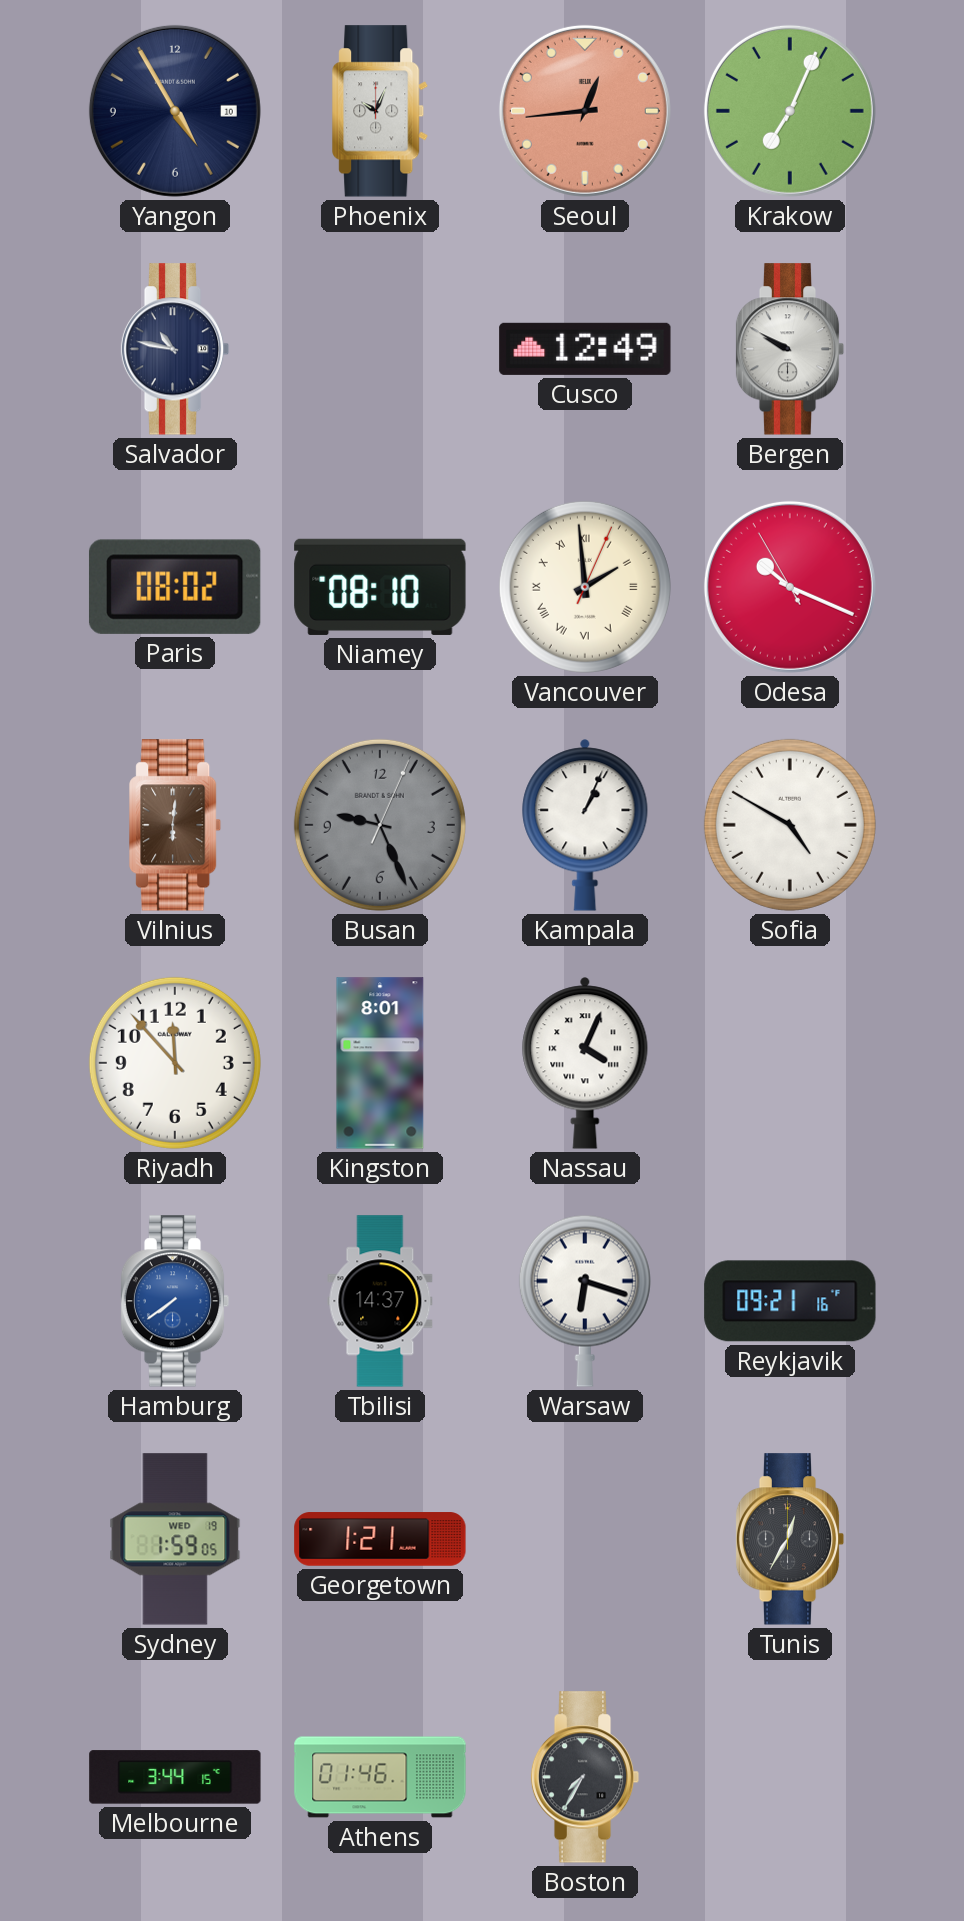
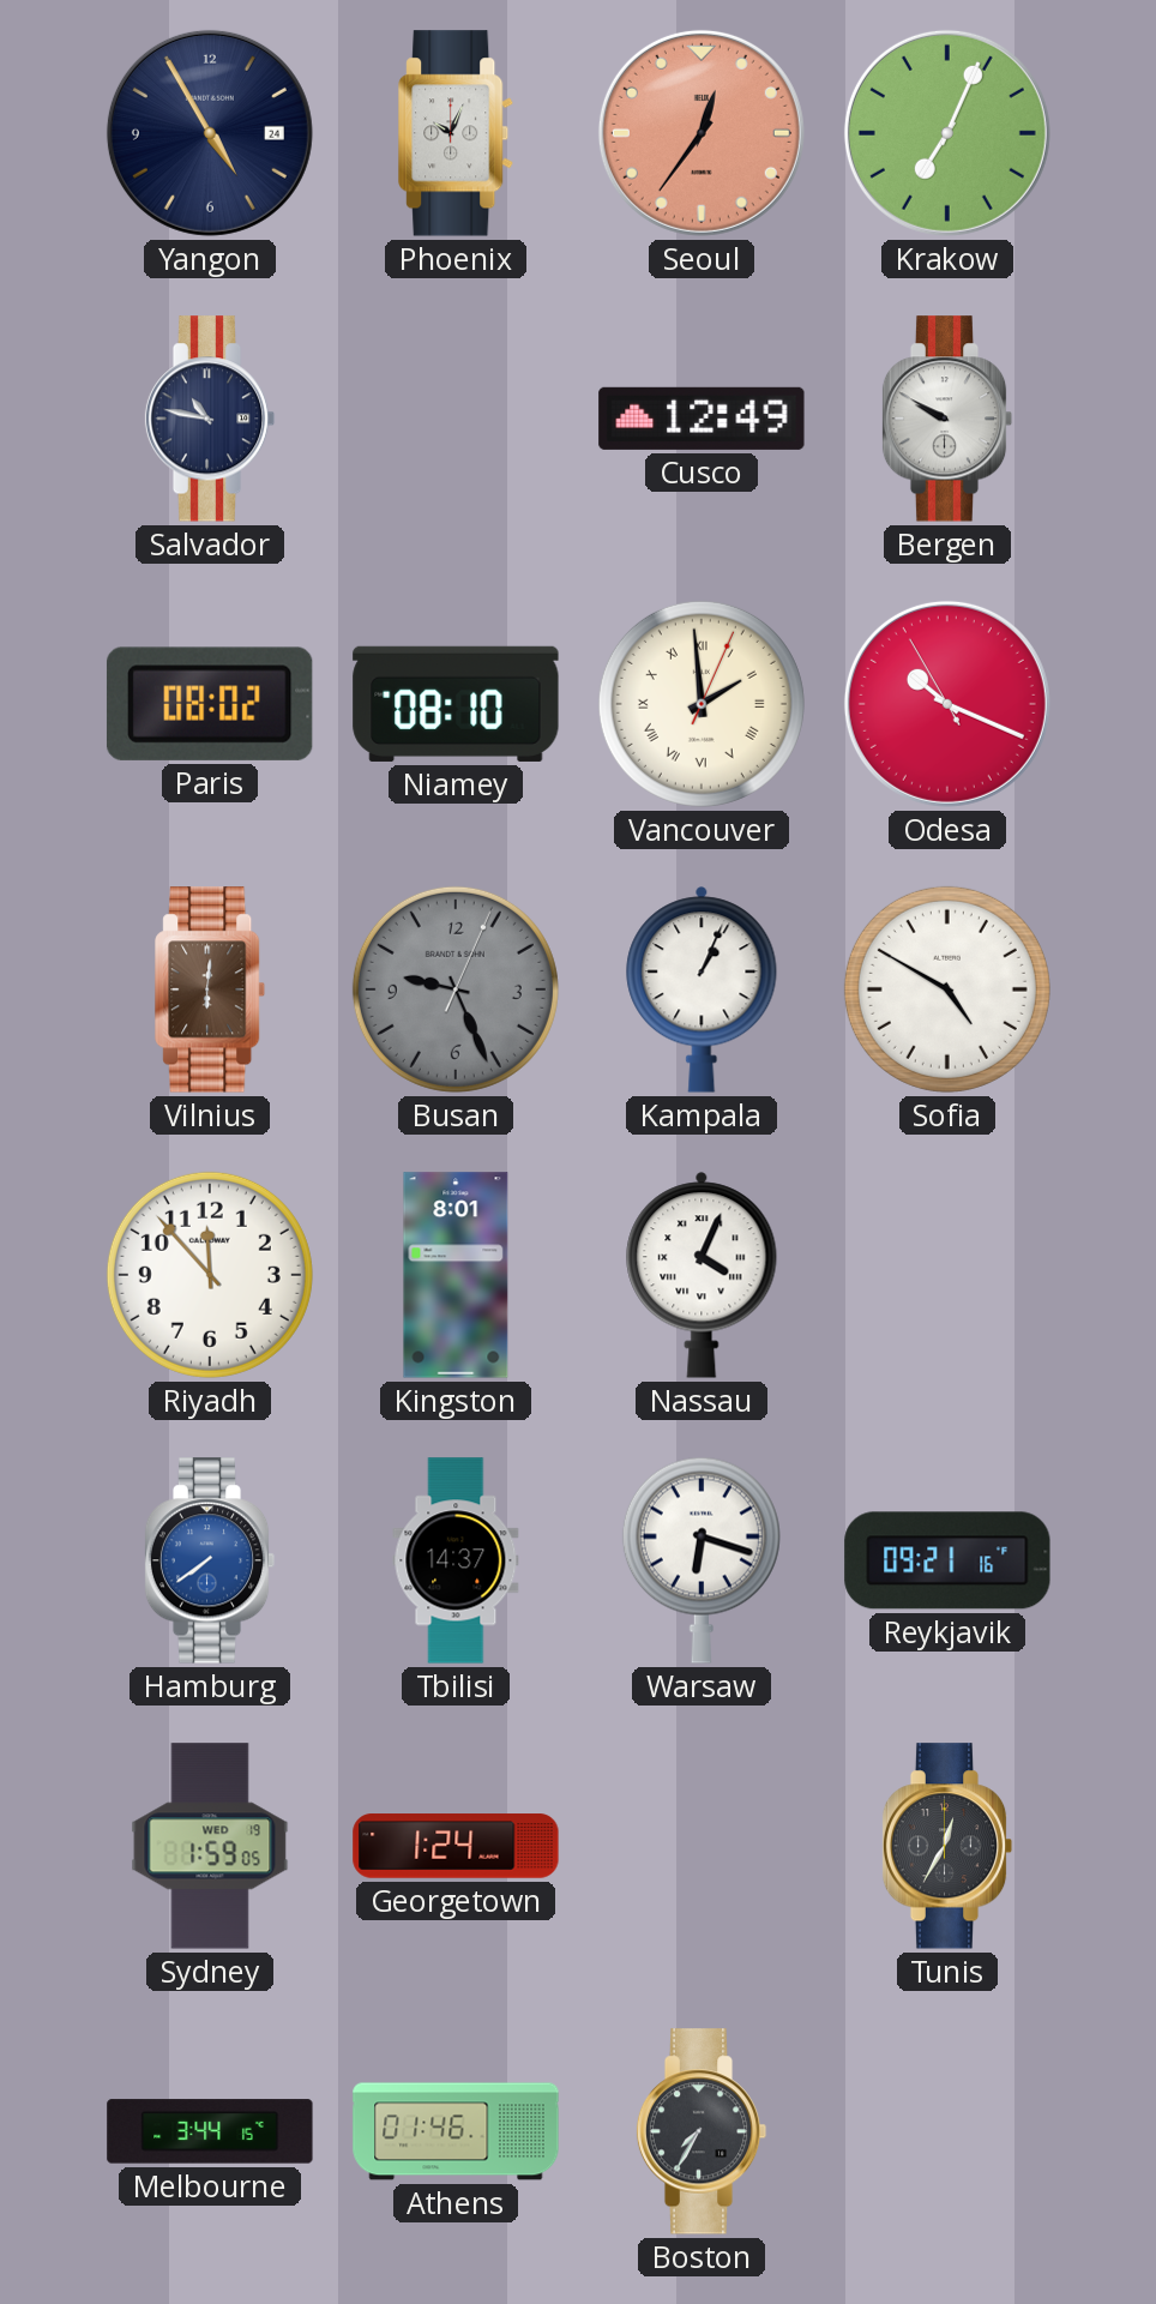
Yangon date: 10 -> 24 (210, 133)
Seoul: 12:44 -> 12:36 (702, 133)
Georgetown: 1:21 -> 1:24 (456, 1846)
